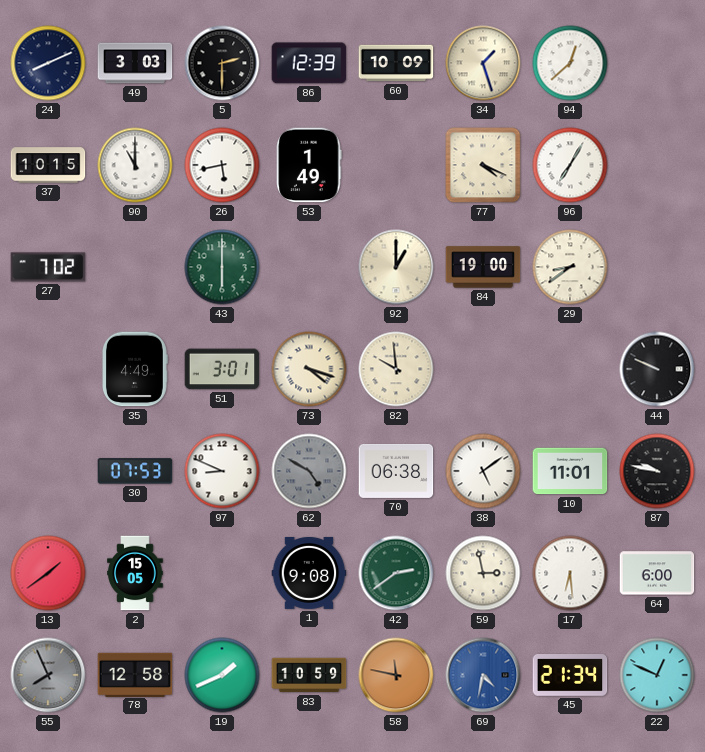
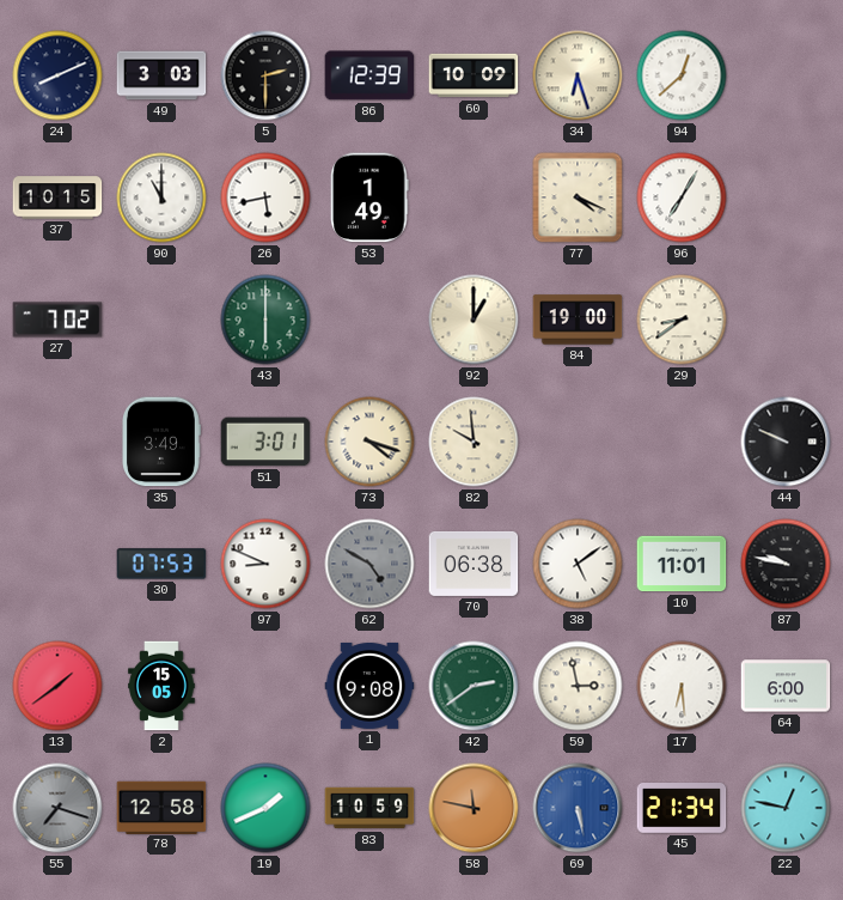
34: 1:27 -> 6:27 (578, 75)
35: 4:49 -> 3:49 (161, 442)
55: 7:56 -> 7:18 (57, 808)
69: 4:32 -> 5:28 (578, 808)
22: 12:49 -> 12:47 (786, 808)
